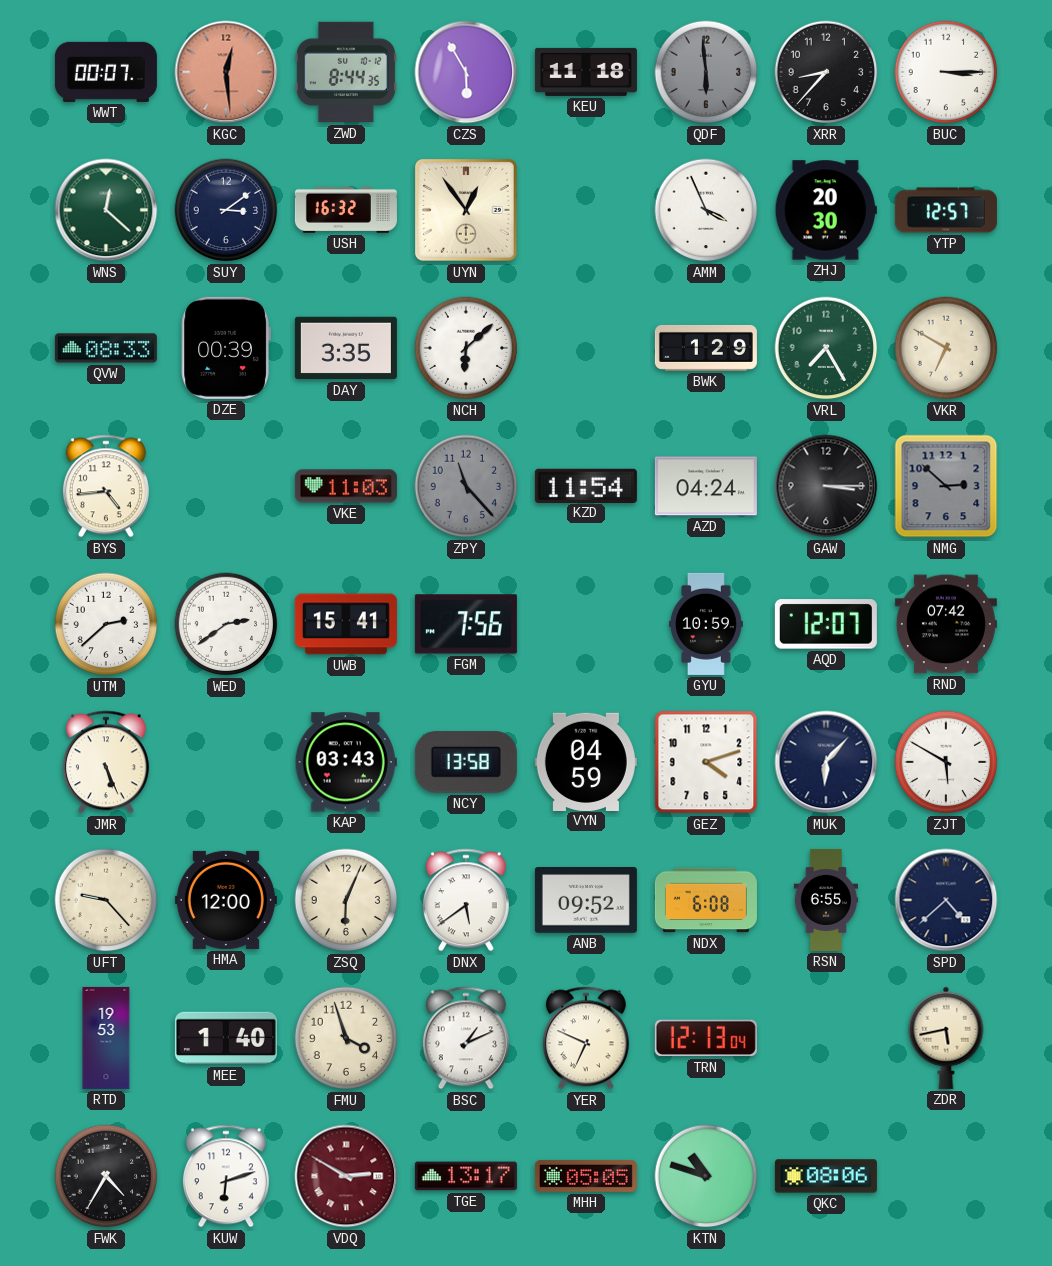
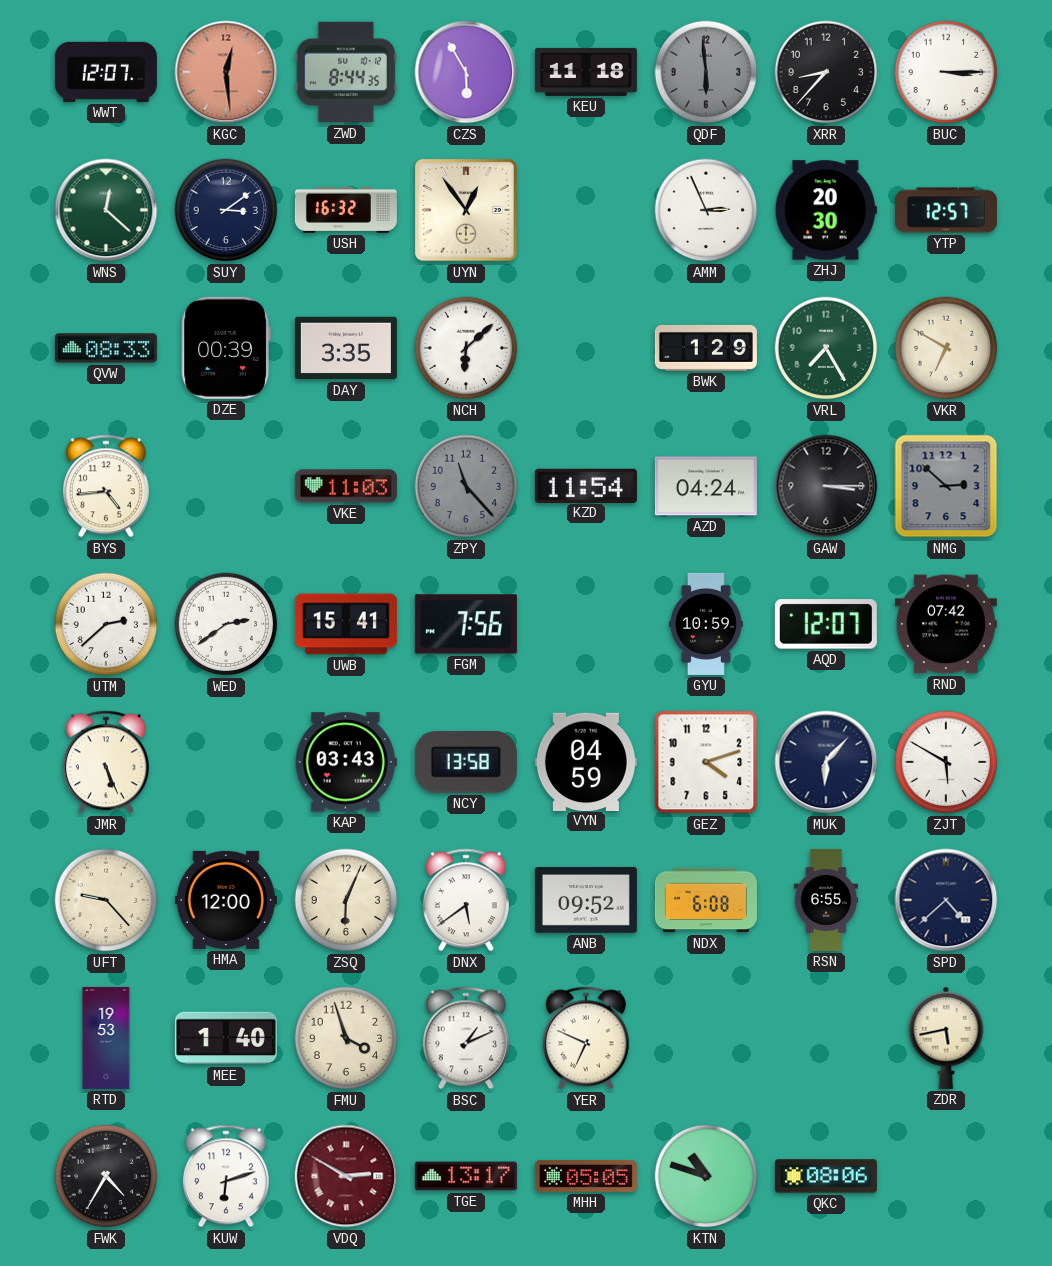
WWT: 00:07 -> 12:07 (106, 72)
AMM: 3:56 -> 2:56 (706, 210)
TRN: 12:13 -> none (706, 1038)
